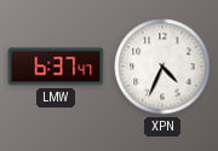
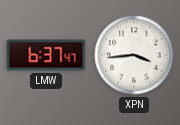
XPN: 4:34 -> 3:44 (134, 55)
